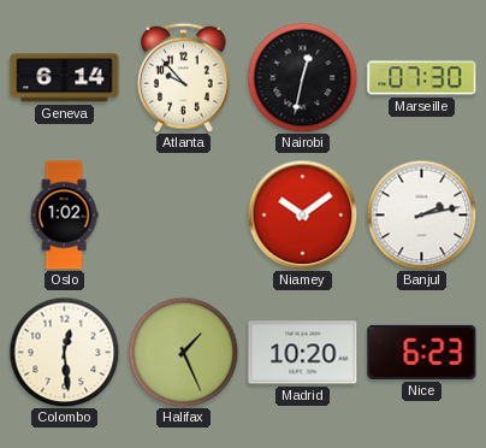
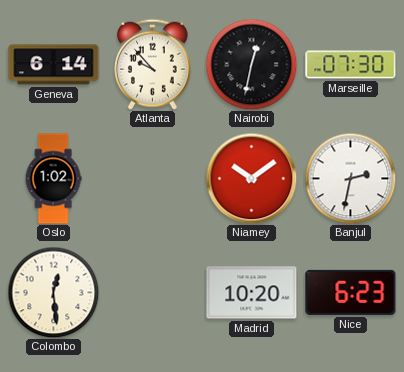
Banjul: 2:13 -> 2:32 (350, 178)
Halifax: 1:26 -> none (183, 352)
